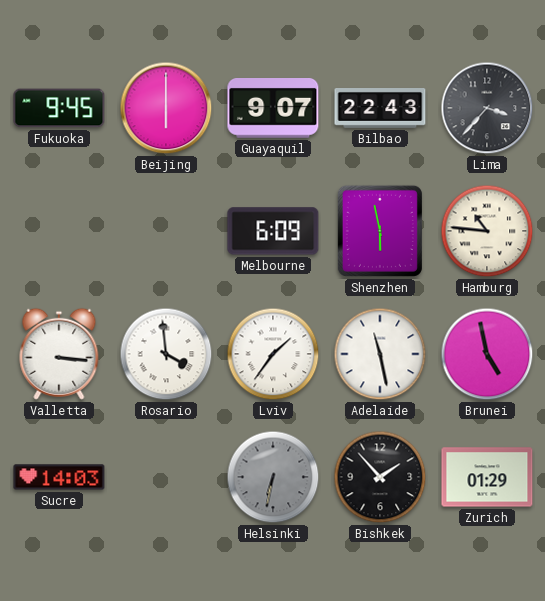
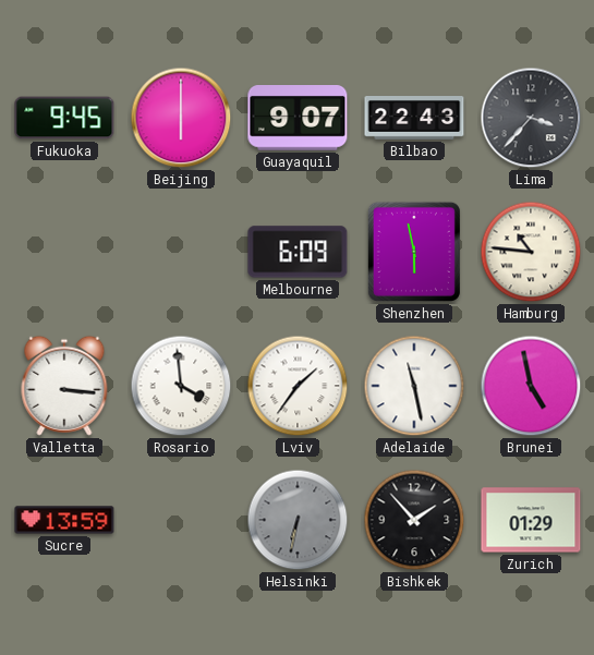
Sucre: 14:03 -> 13:59 (64, 520)
